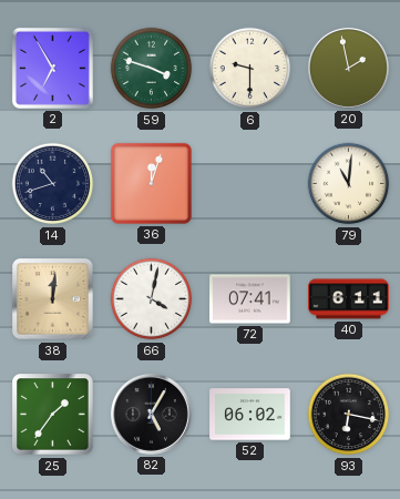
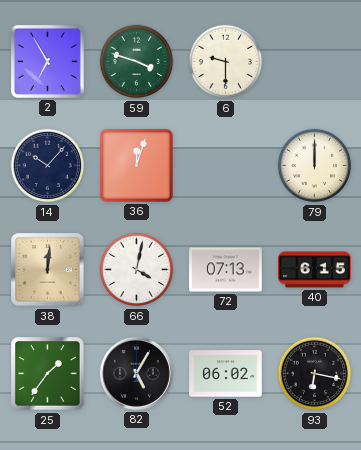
20: 1:58 -> none (348, 68)
14: 10:42 -> 10:07 (48, 166)
79: 11:01 -> 12:00 (315, 166)
72: 07:41 -> 07:13 (226, 270)
40: 6:11 -> 6:15 (315, 270)
